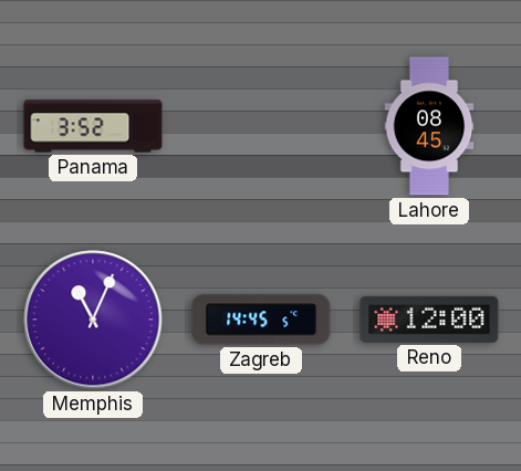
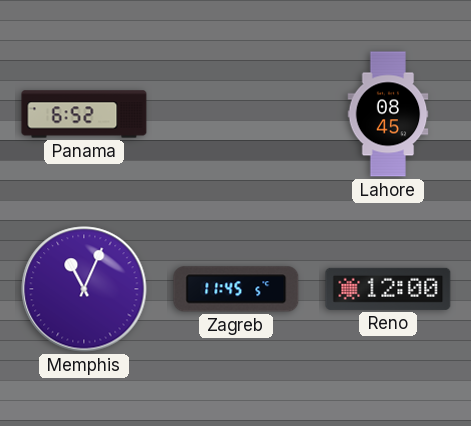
Panama: 3:52 -> 6:52 (84, 114)
Zagreb: 14:45 -> 11:45 (236, 289)
